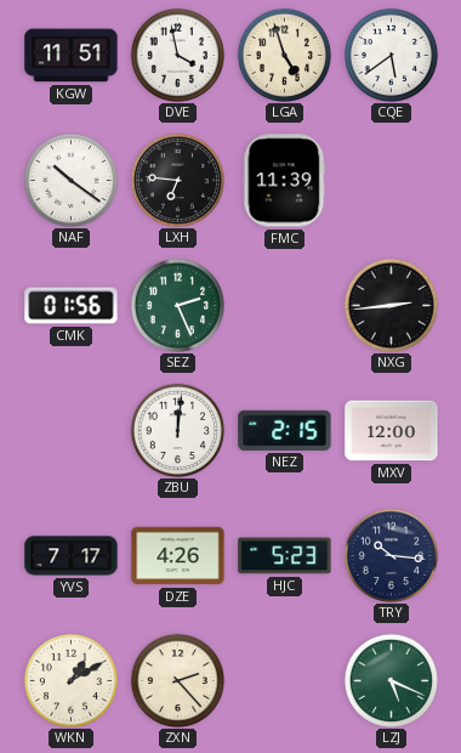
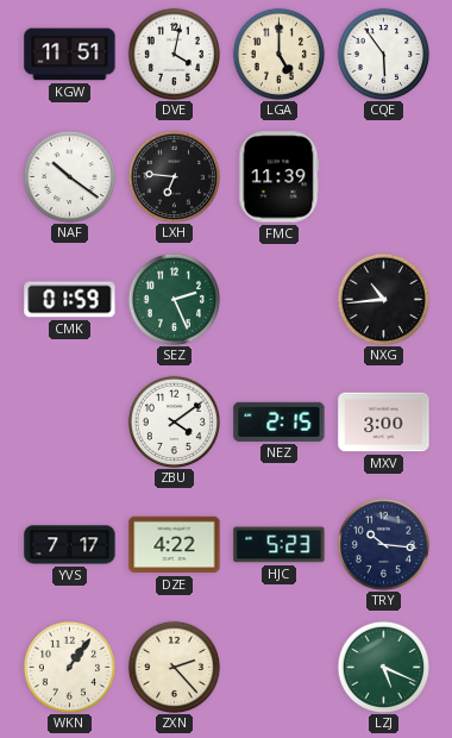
DVE: 3:58 -> 4:02 (174, 54)
LGA: 4:57 -> 5:00 (278, 54)
CQE: 5:39 -> 5:54 (383, 54)
CMK: 01:56 -> 01:59 (70, 300)
NXG: 2:44 -> 10:44 (383, 299)
ZBU: 12:01 -> 4:09 (174, 421)
MXV: 12:00 -> 3:00 (384, 423)
DZE: 4:26 -> 4:22 (175, 545)
WKN: 1:10 -> 1:06 (69, 667)
